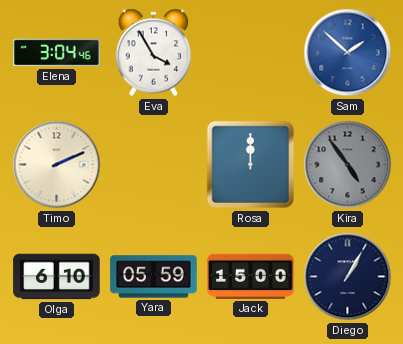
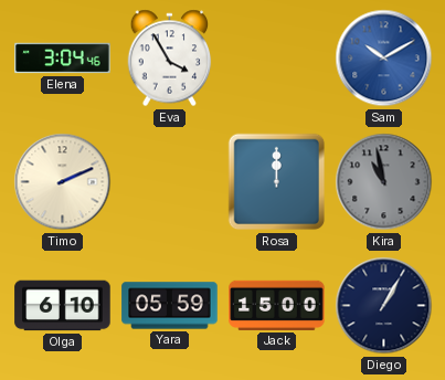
Sam: 1:52 -> 10:10 (384, 59)
Kira: 4:54 -> 10:58 (384, 182)
